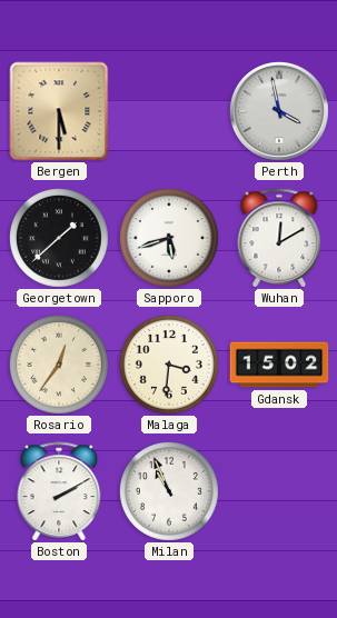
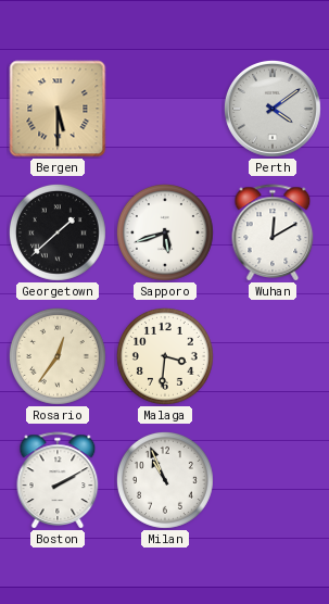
Perth: 3:58 -> 4:09 (273, 109)
Gdansk: 15:02 -> none (279, 365)
